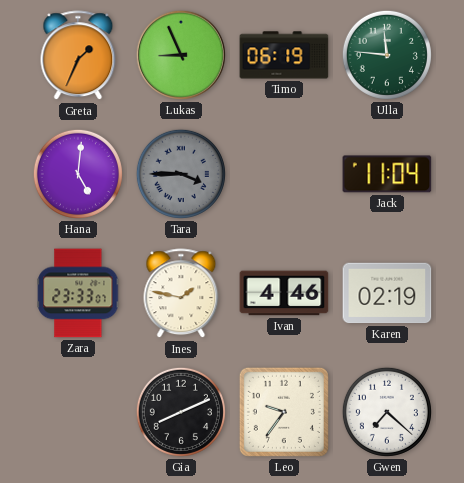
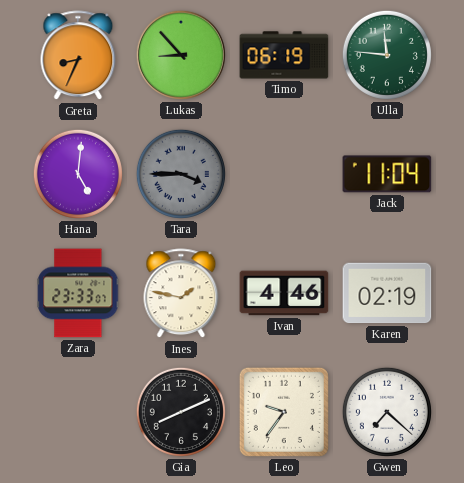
Greta: 1:34 -> 8:34 (78, 56)
Lukas: 8:56 -> 8:53 (181, 55)
